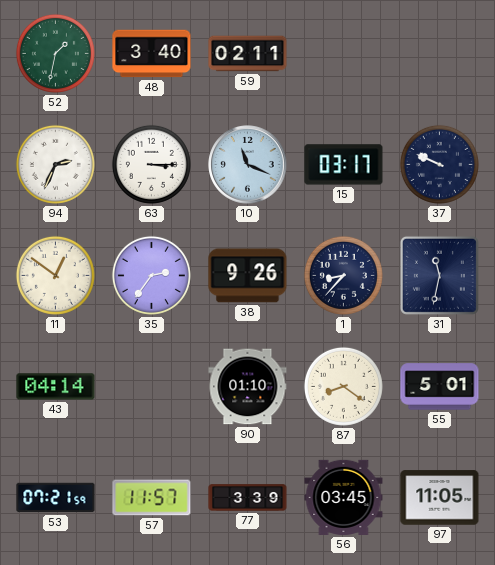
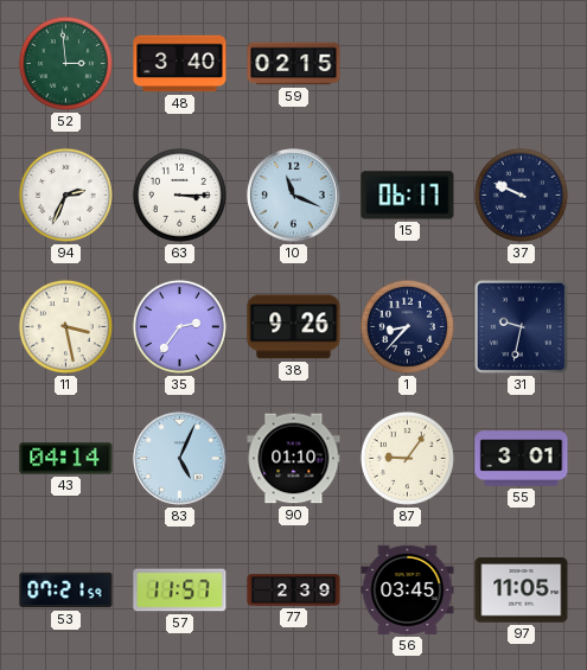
52: 1:32 -> 2:59 (65, 63)
59: 02:11 -> 02:15 (294, 64)
15: 03:17 -> 06:17 (408, 196)
11: 12:51 -> 3:28 (65, 326)
31: 11:32 -> 9:32 (521, 326)
83: none -> 5:04 (180, 459)
87: 8:21 -> 9:06 (407, 458)
55: 5:01 -> 3:01 (522, 459)
77: 3:39 -> 2:39 (294, 591)
